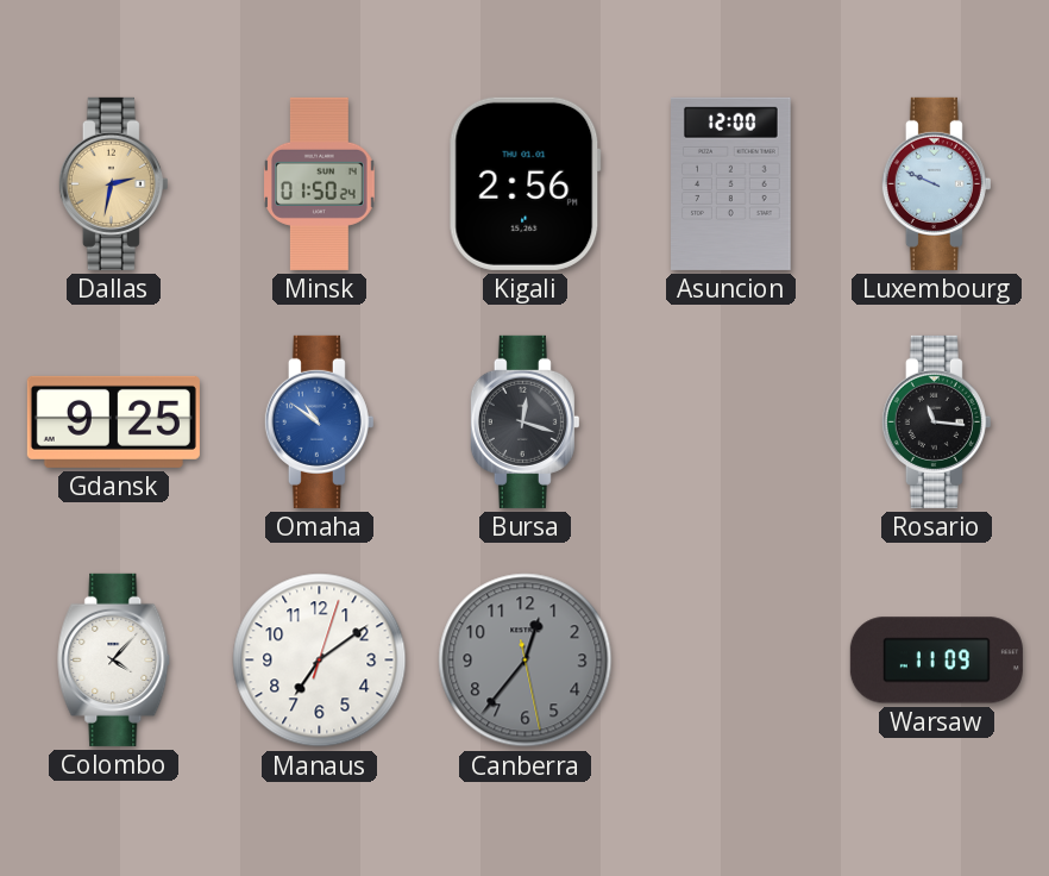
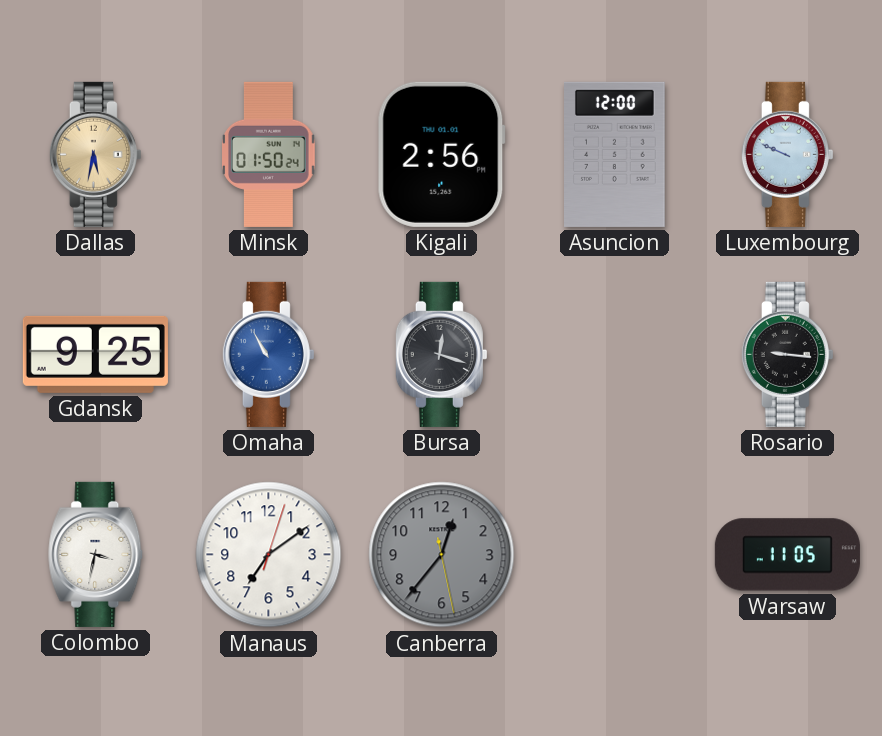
Dallas: 2:32 -> 5:32 (95, 154)
Omaha: 10:51 -> 10:55 (268, 354)
Rosario: 11:16 -> 9:16 (787, 354)
Colombo: 4:07 -> 3:32 (96, 554)
Warsaw: 11:09 -> 11:05 (787, 555)
